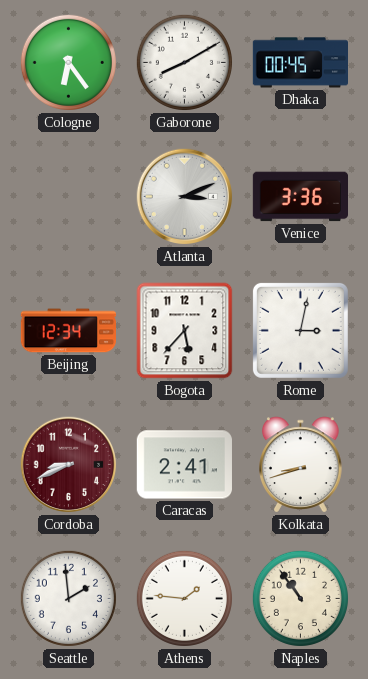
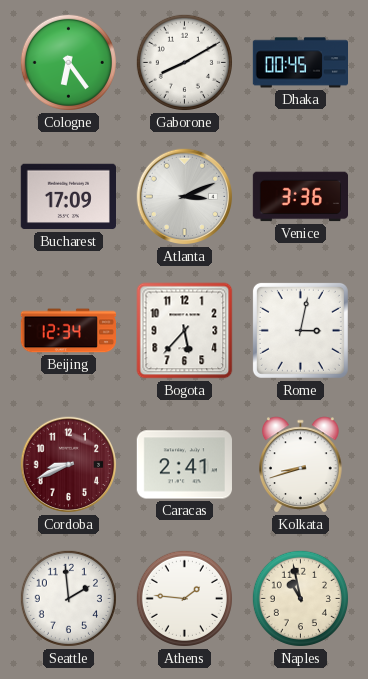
Bucharest: none -> 17:09 (68, 197)
Naples: 10:54 -> 10:58 (300, 598)
